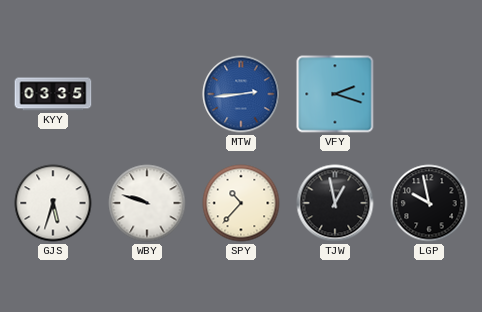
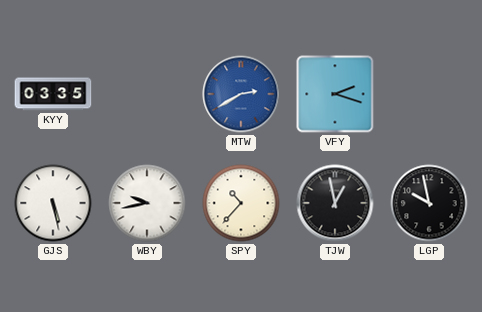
MTW: 2:44 -> 2:40 (241, 94)
GJS: 5:33 -> 5:28 (53, 203)
WBY: 9:48 -> 9:43 (147, 203)
